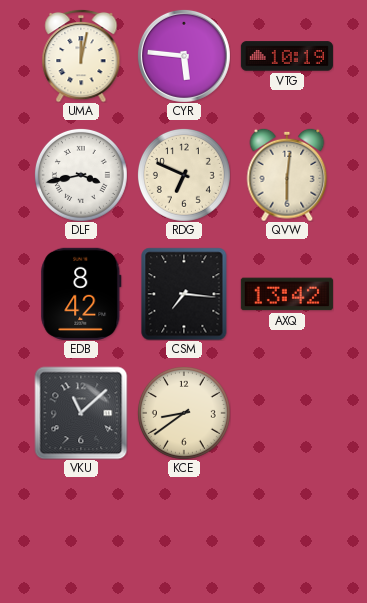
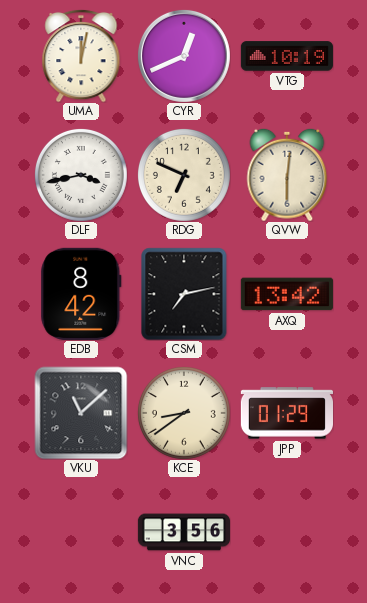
CYR: 5:46 -> 12:41 (184, 56)
CSM: 7:16 -> 7:13 (184, 294)
JPP: none -> 01:29 (286, 413)
VNC: none -> 3:56 (183, 532)
